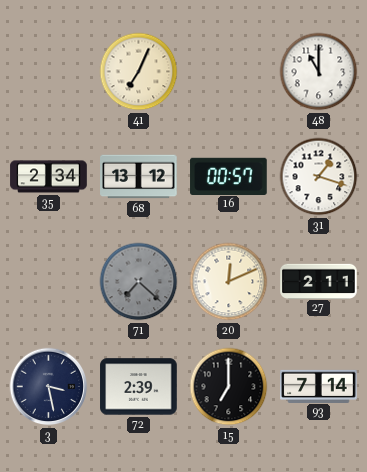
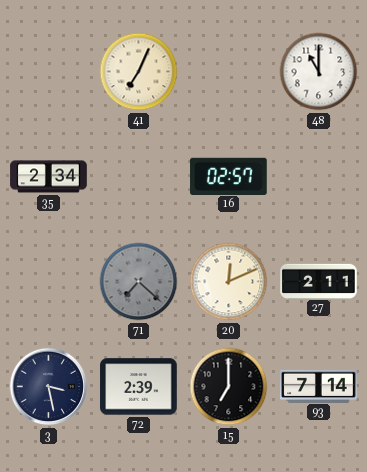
68: 13:12 -> none (139, 177)
16: 00:57 -> 02:57 (229, 176)
31: 1:18 -> none (319, 177)
